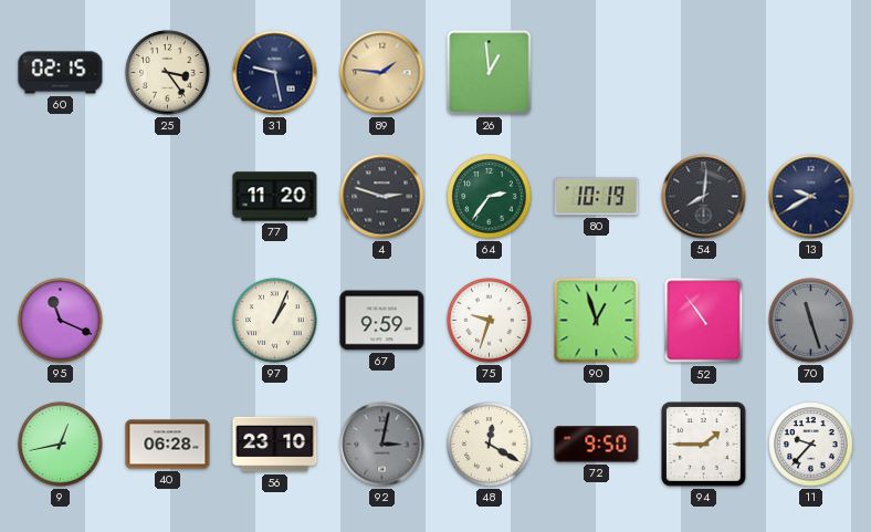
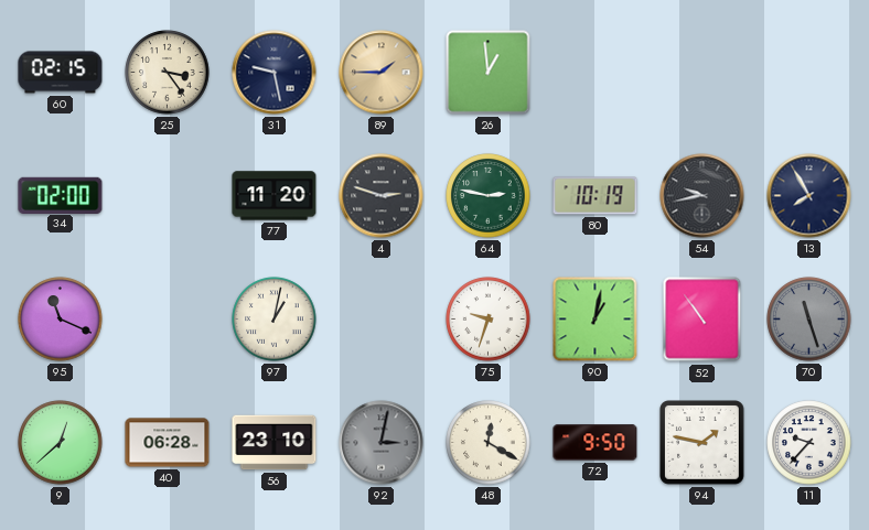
89: 1:46 -> 1:45 (382, 73)
34: none -> 02:00 (61, 195)
64: 2:36 -> 2:47 (489, 196)
54: 8:01 -> 9:43 (702, 196)
13: 9:40 -> 7:55 (809, 196)
97: 1:04 -> 1:02 (275, 320)
67: 9:59 -> none (382, 321)
90: 12:57 -> 1:02 (596, 320)
9: 12:43 -> 12:38 (61, 443)
94: 1:45 -> 1:47 (702, 443)
